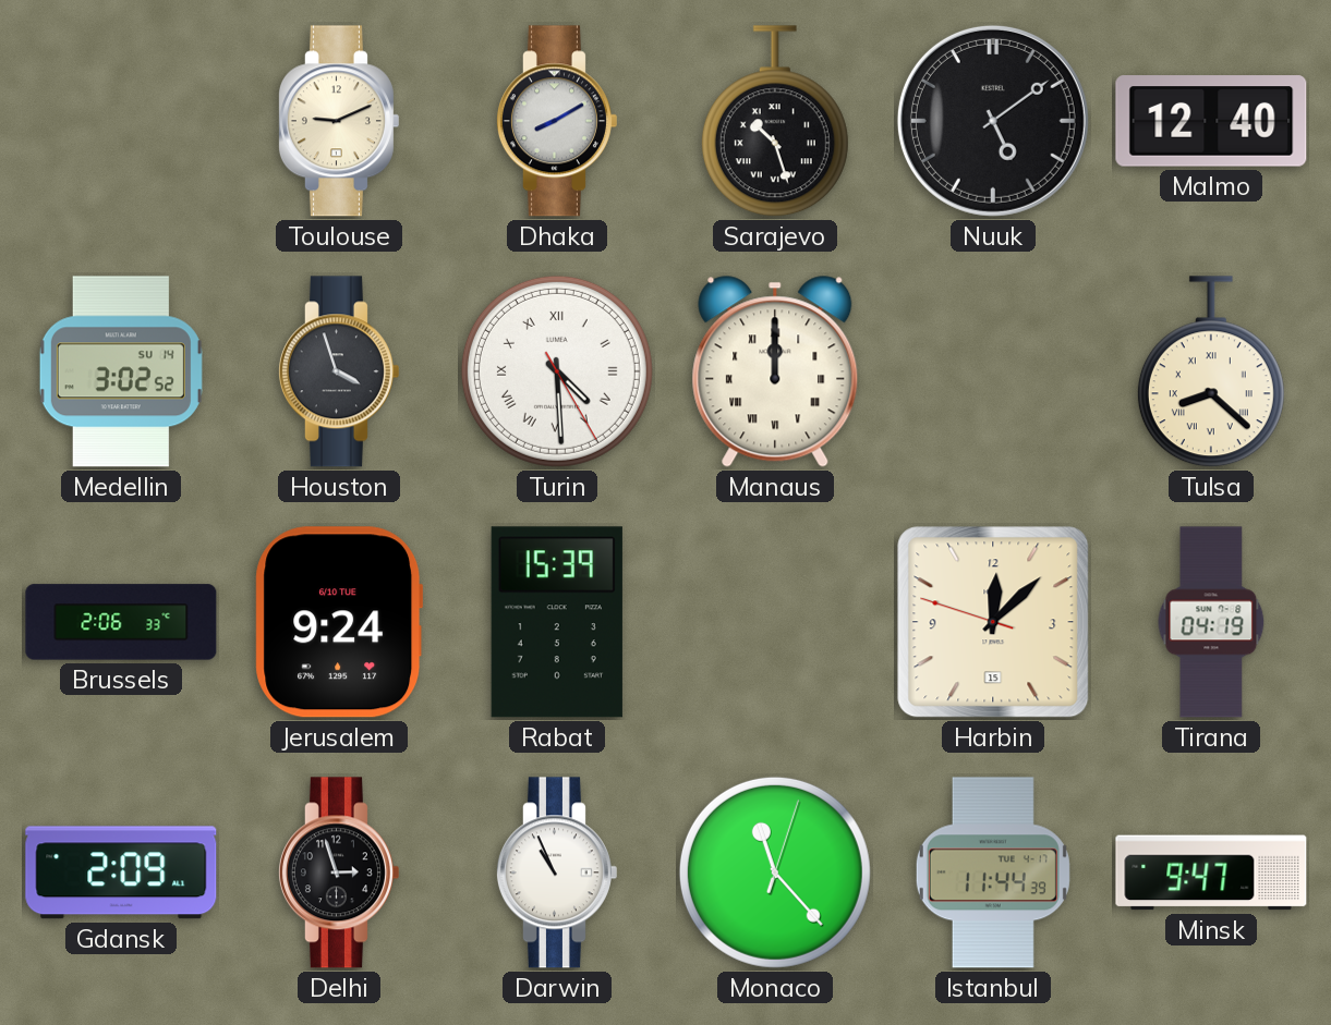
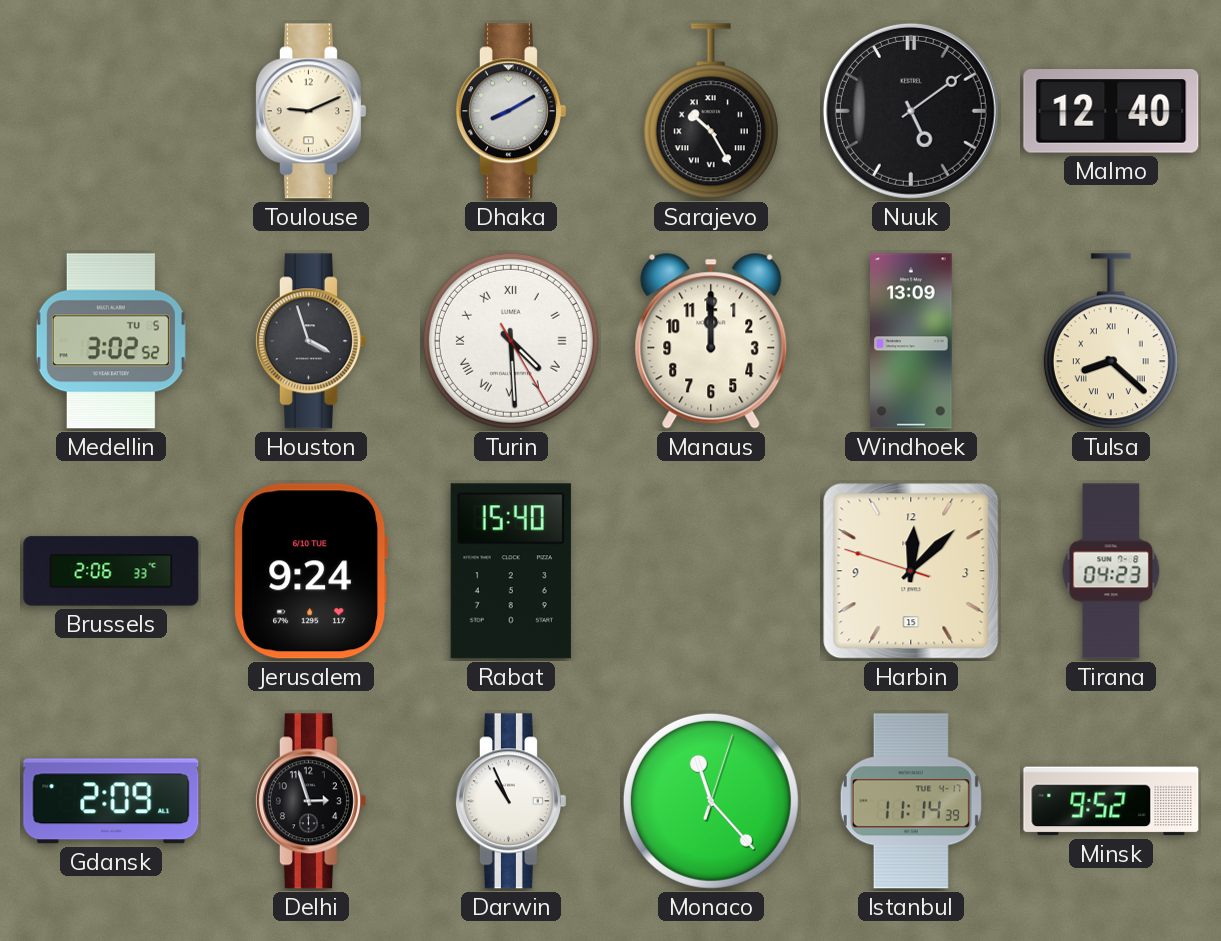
Sarajevo: 10:27 -> 10:25 (711, 112)
Medellin date: SU 14 -> TU 5 (111, 341)
Manaus numerals: Roman -> Arabic (711, 341)
Windhoek: none -> 13:09 (911, 341)
Rabat: 15:39 -> 15:40 (511, 571)
Tirana: 04:19 -> 04:23 (1111, 571)
Istanbul: 11:44 -> 11:14 (911, 801)
Minsk: 9:47 -> 9:52 (1111, 801)
